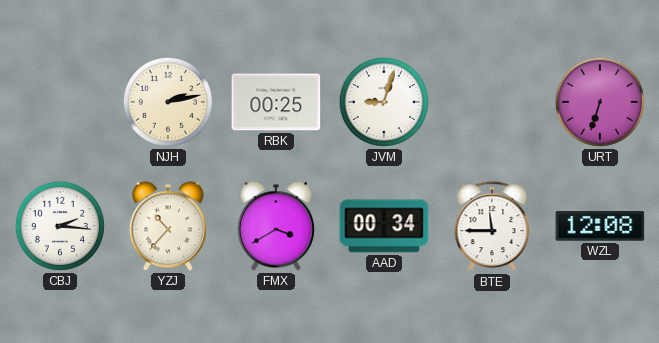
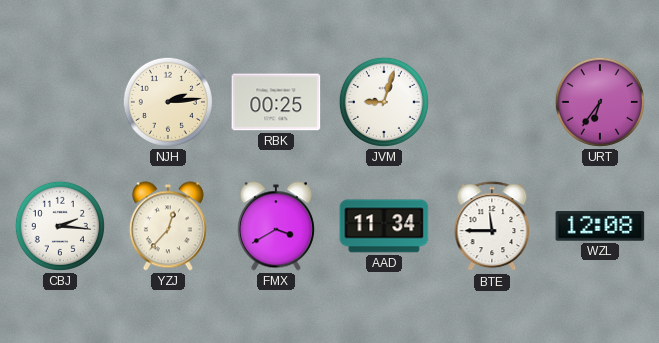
NJH: 2:13 -> 2:14 (168, 102)
URT: 6:33 -> 6:36 (600, 102)
YZJ: 10:37 -> 12:37 (168, 226)
AAD: 00:34 -> 11:34 (384, 226)
